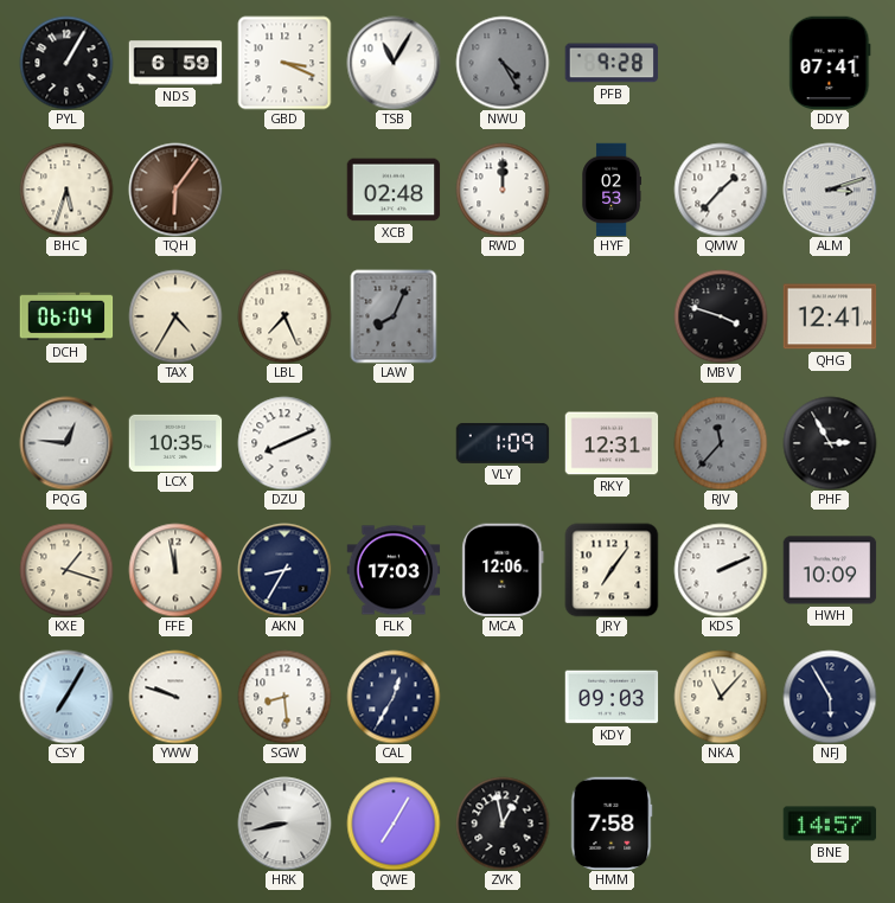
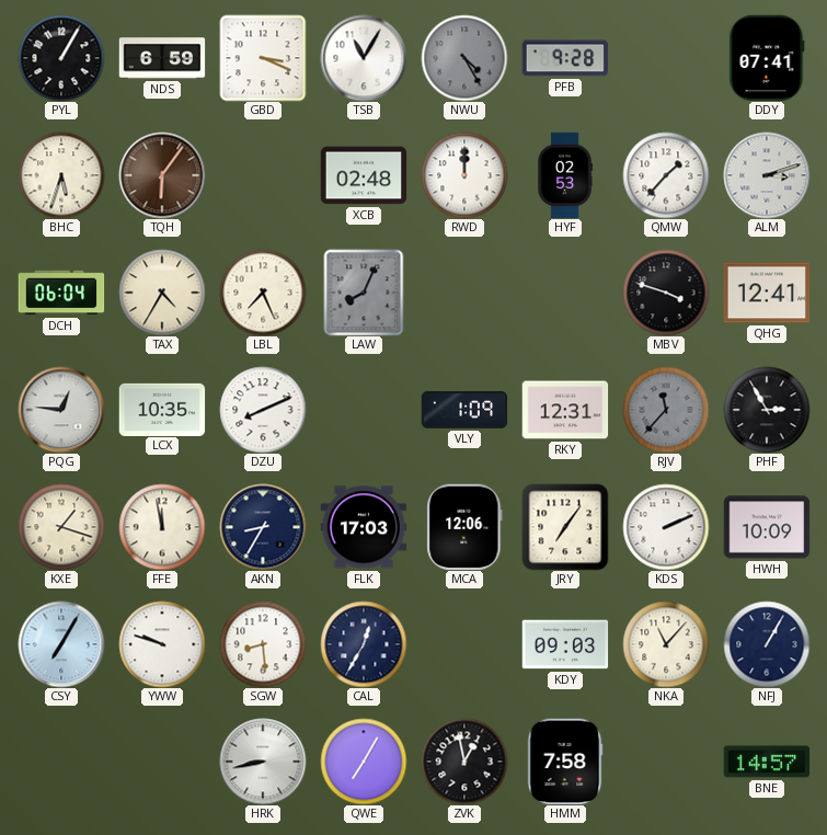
NFJ: 5:55 -> 1:05 (767, 644)
